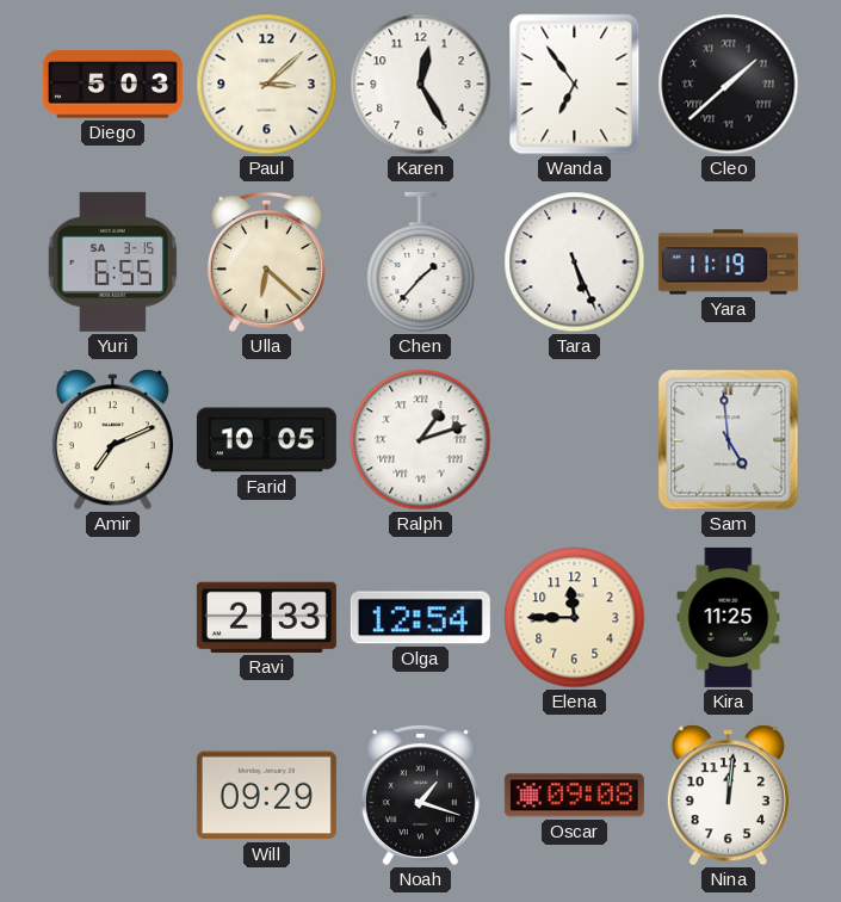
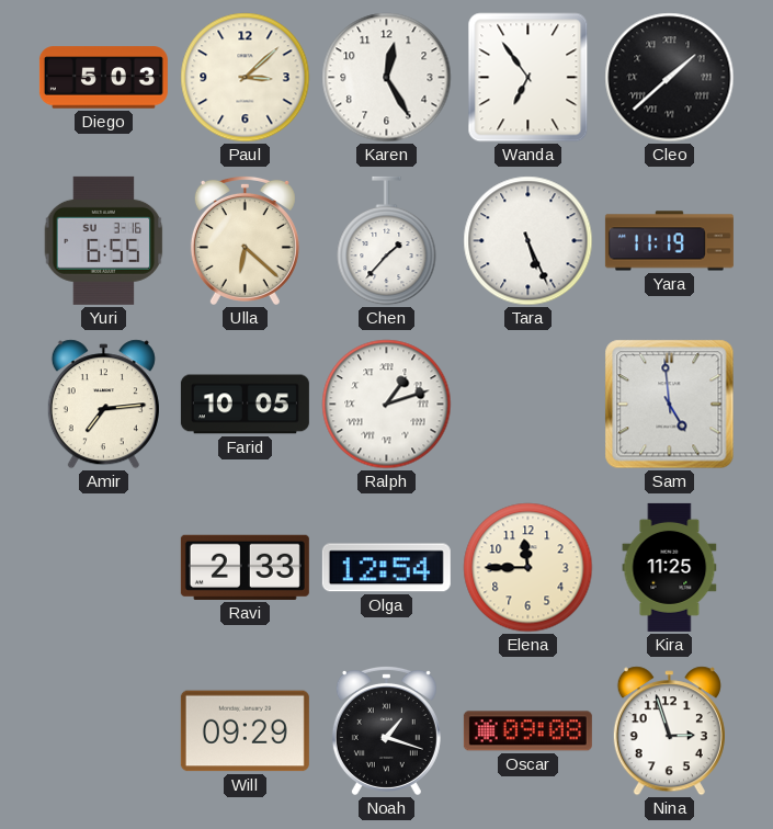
Yuri date: SA 3-15 -> SU 3-16 (104, 240)
Amir: 7:11 -> 7:14 (103, 405)
Nina: 12:01 -> 2:57 (669, 731)
